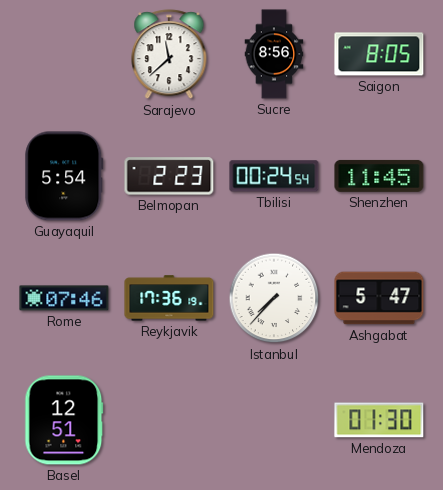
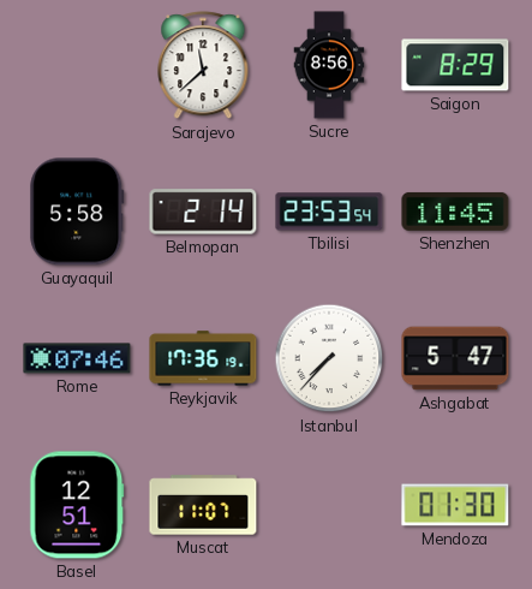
Saigon: 8:05 -> 8:29 (455, 65)
Guayaquil: 5:54 -> 5:58 (77, 212)
Belmopan: 2:23 -> 2:14 (203, 212)
Tbilisi: 00:24 -> 23:53 (329, 212)
Muscat: none -> 11:07 (203, 505)
